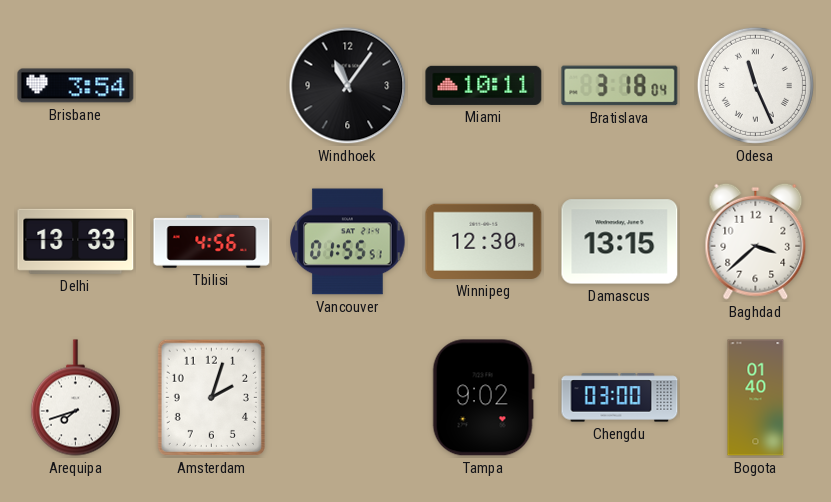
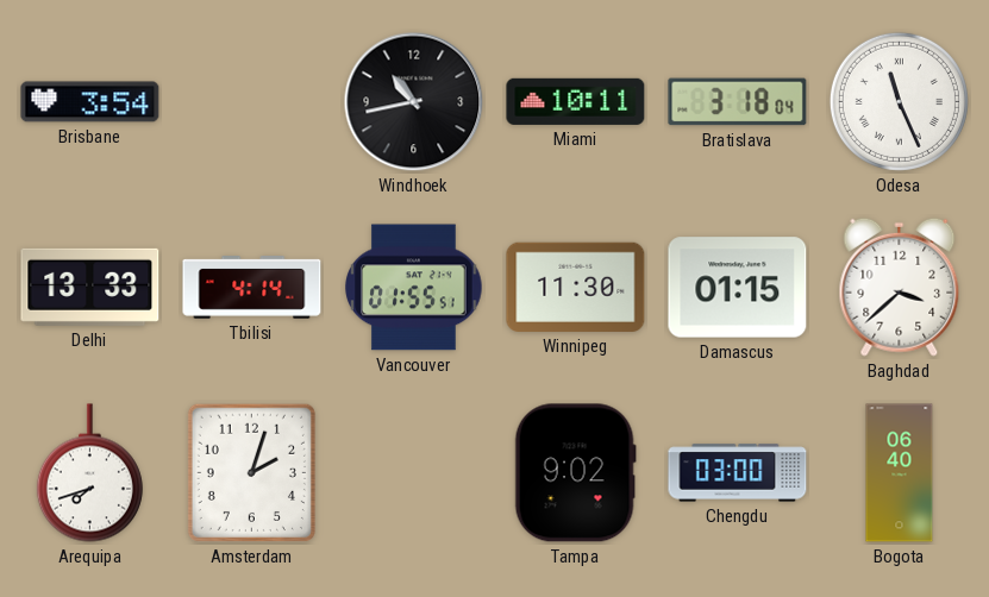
Windhoek: 11:06 -> 10:43 (414, 102)
Tbilisi: 4:56 -> 4:14 (252, 288)
Winnipeg: 12:30 -> 11:30 (576, 287)
Damascus: 13:15 -> 01:15 (738, 288)
Bogota: 01:40 -> 06:40 (900, 473)
